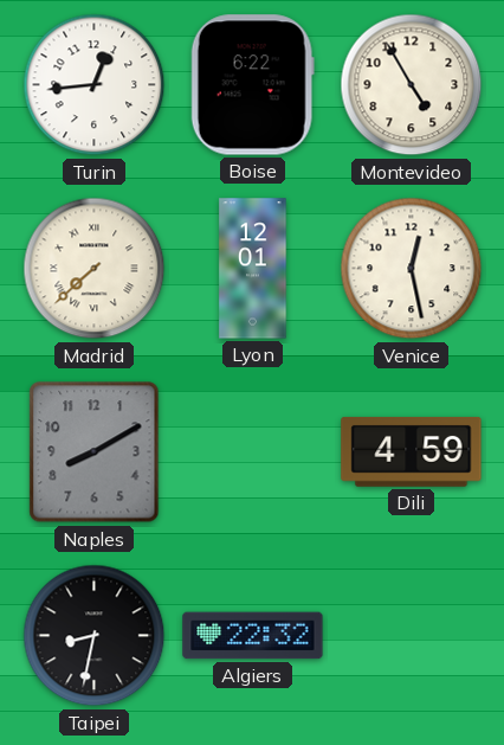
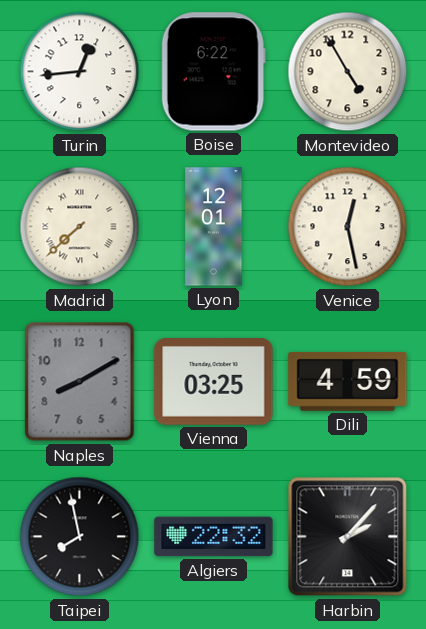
Vienna: none -> 03:25 (214, 382)
Taipei: 8:32 -> 7:58 (80, 537)
Harbin: none -> 2:07 (348, 537)
